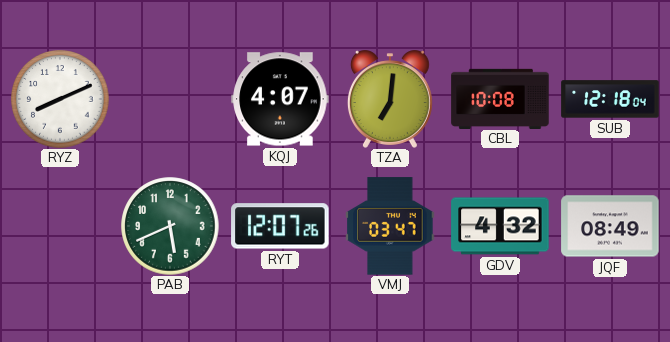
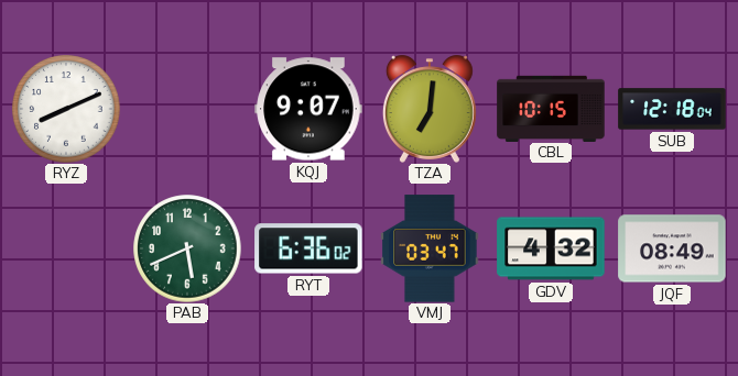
KQJ: 4:07 -> 9:07 (308, 109)
CBL: 10:08 -> 10:15 (551, 108)
RYT: 12:07 -> 6:36 (308, 248)
